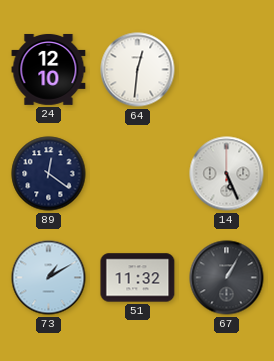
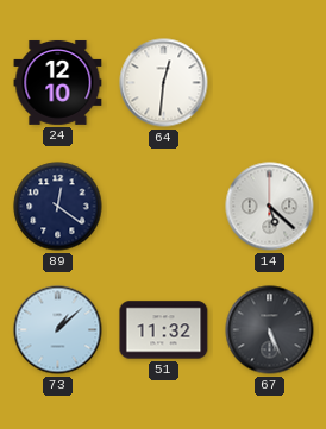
14: 5:26 -> 5:22 (270, 207)
73: 1:10 -> 1:08 (58, 330)
67: 1:05 -> 5:26 (270, 330)
